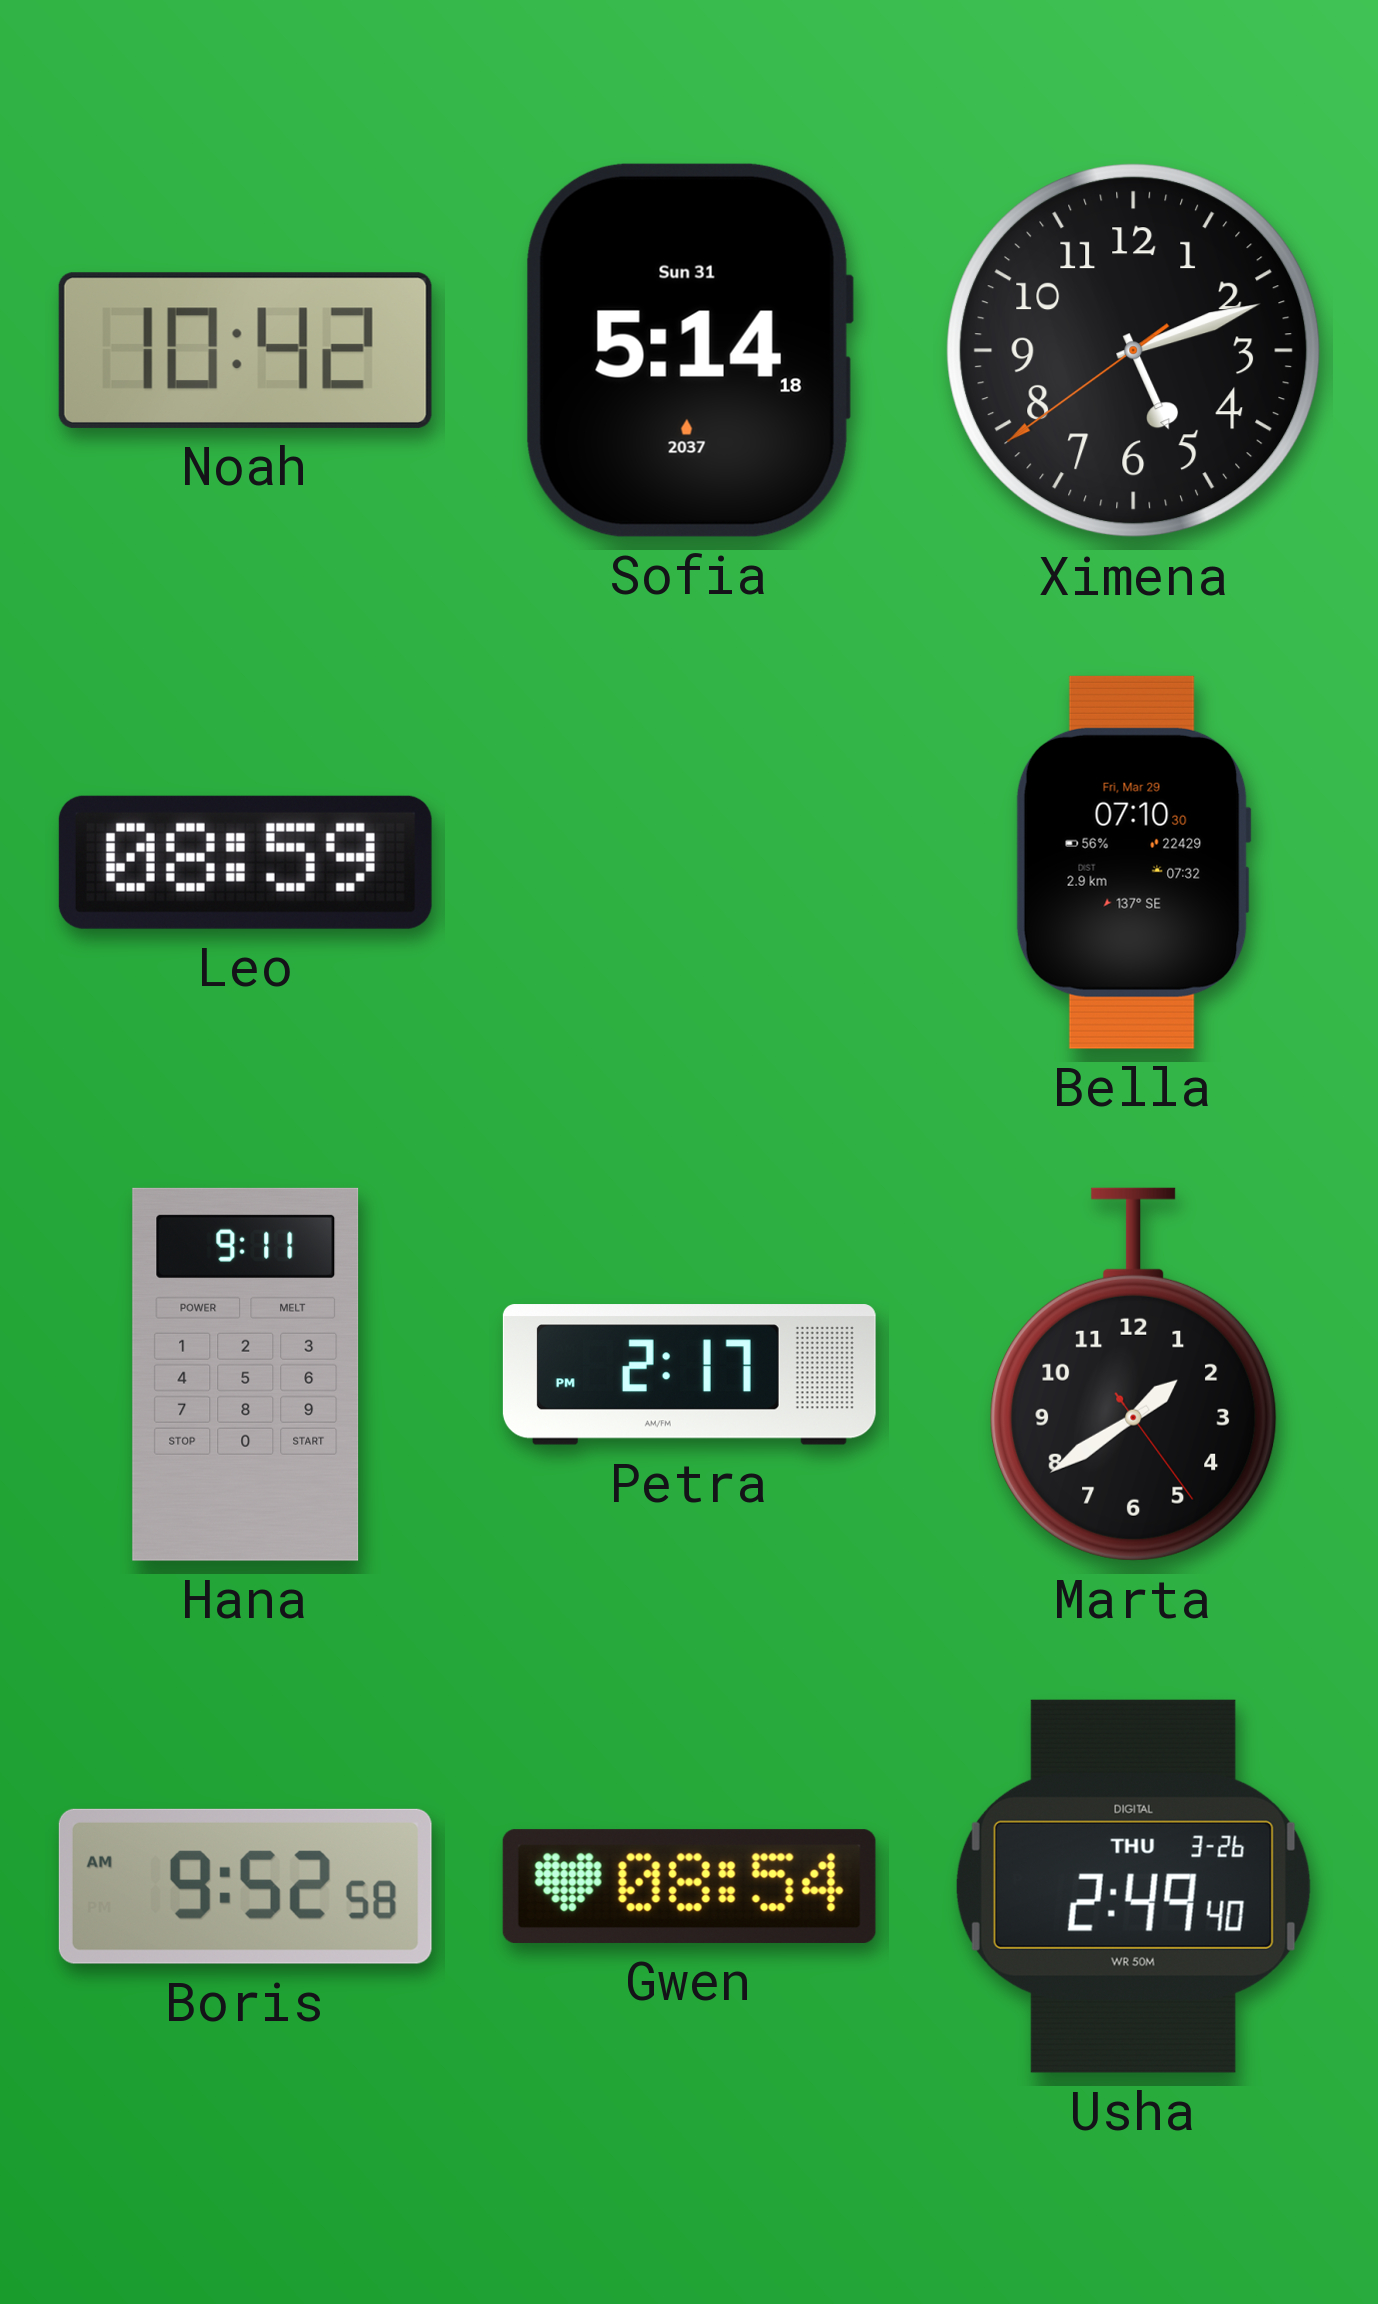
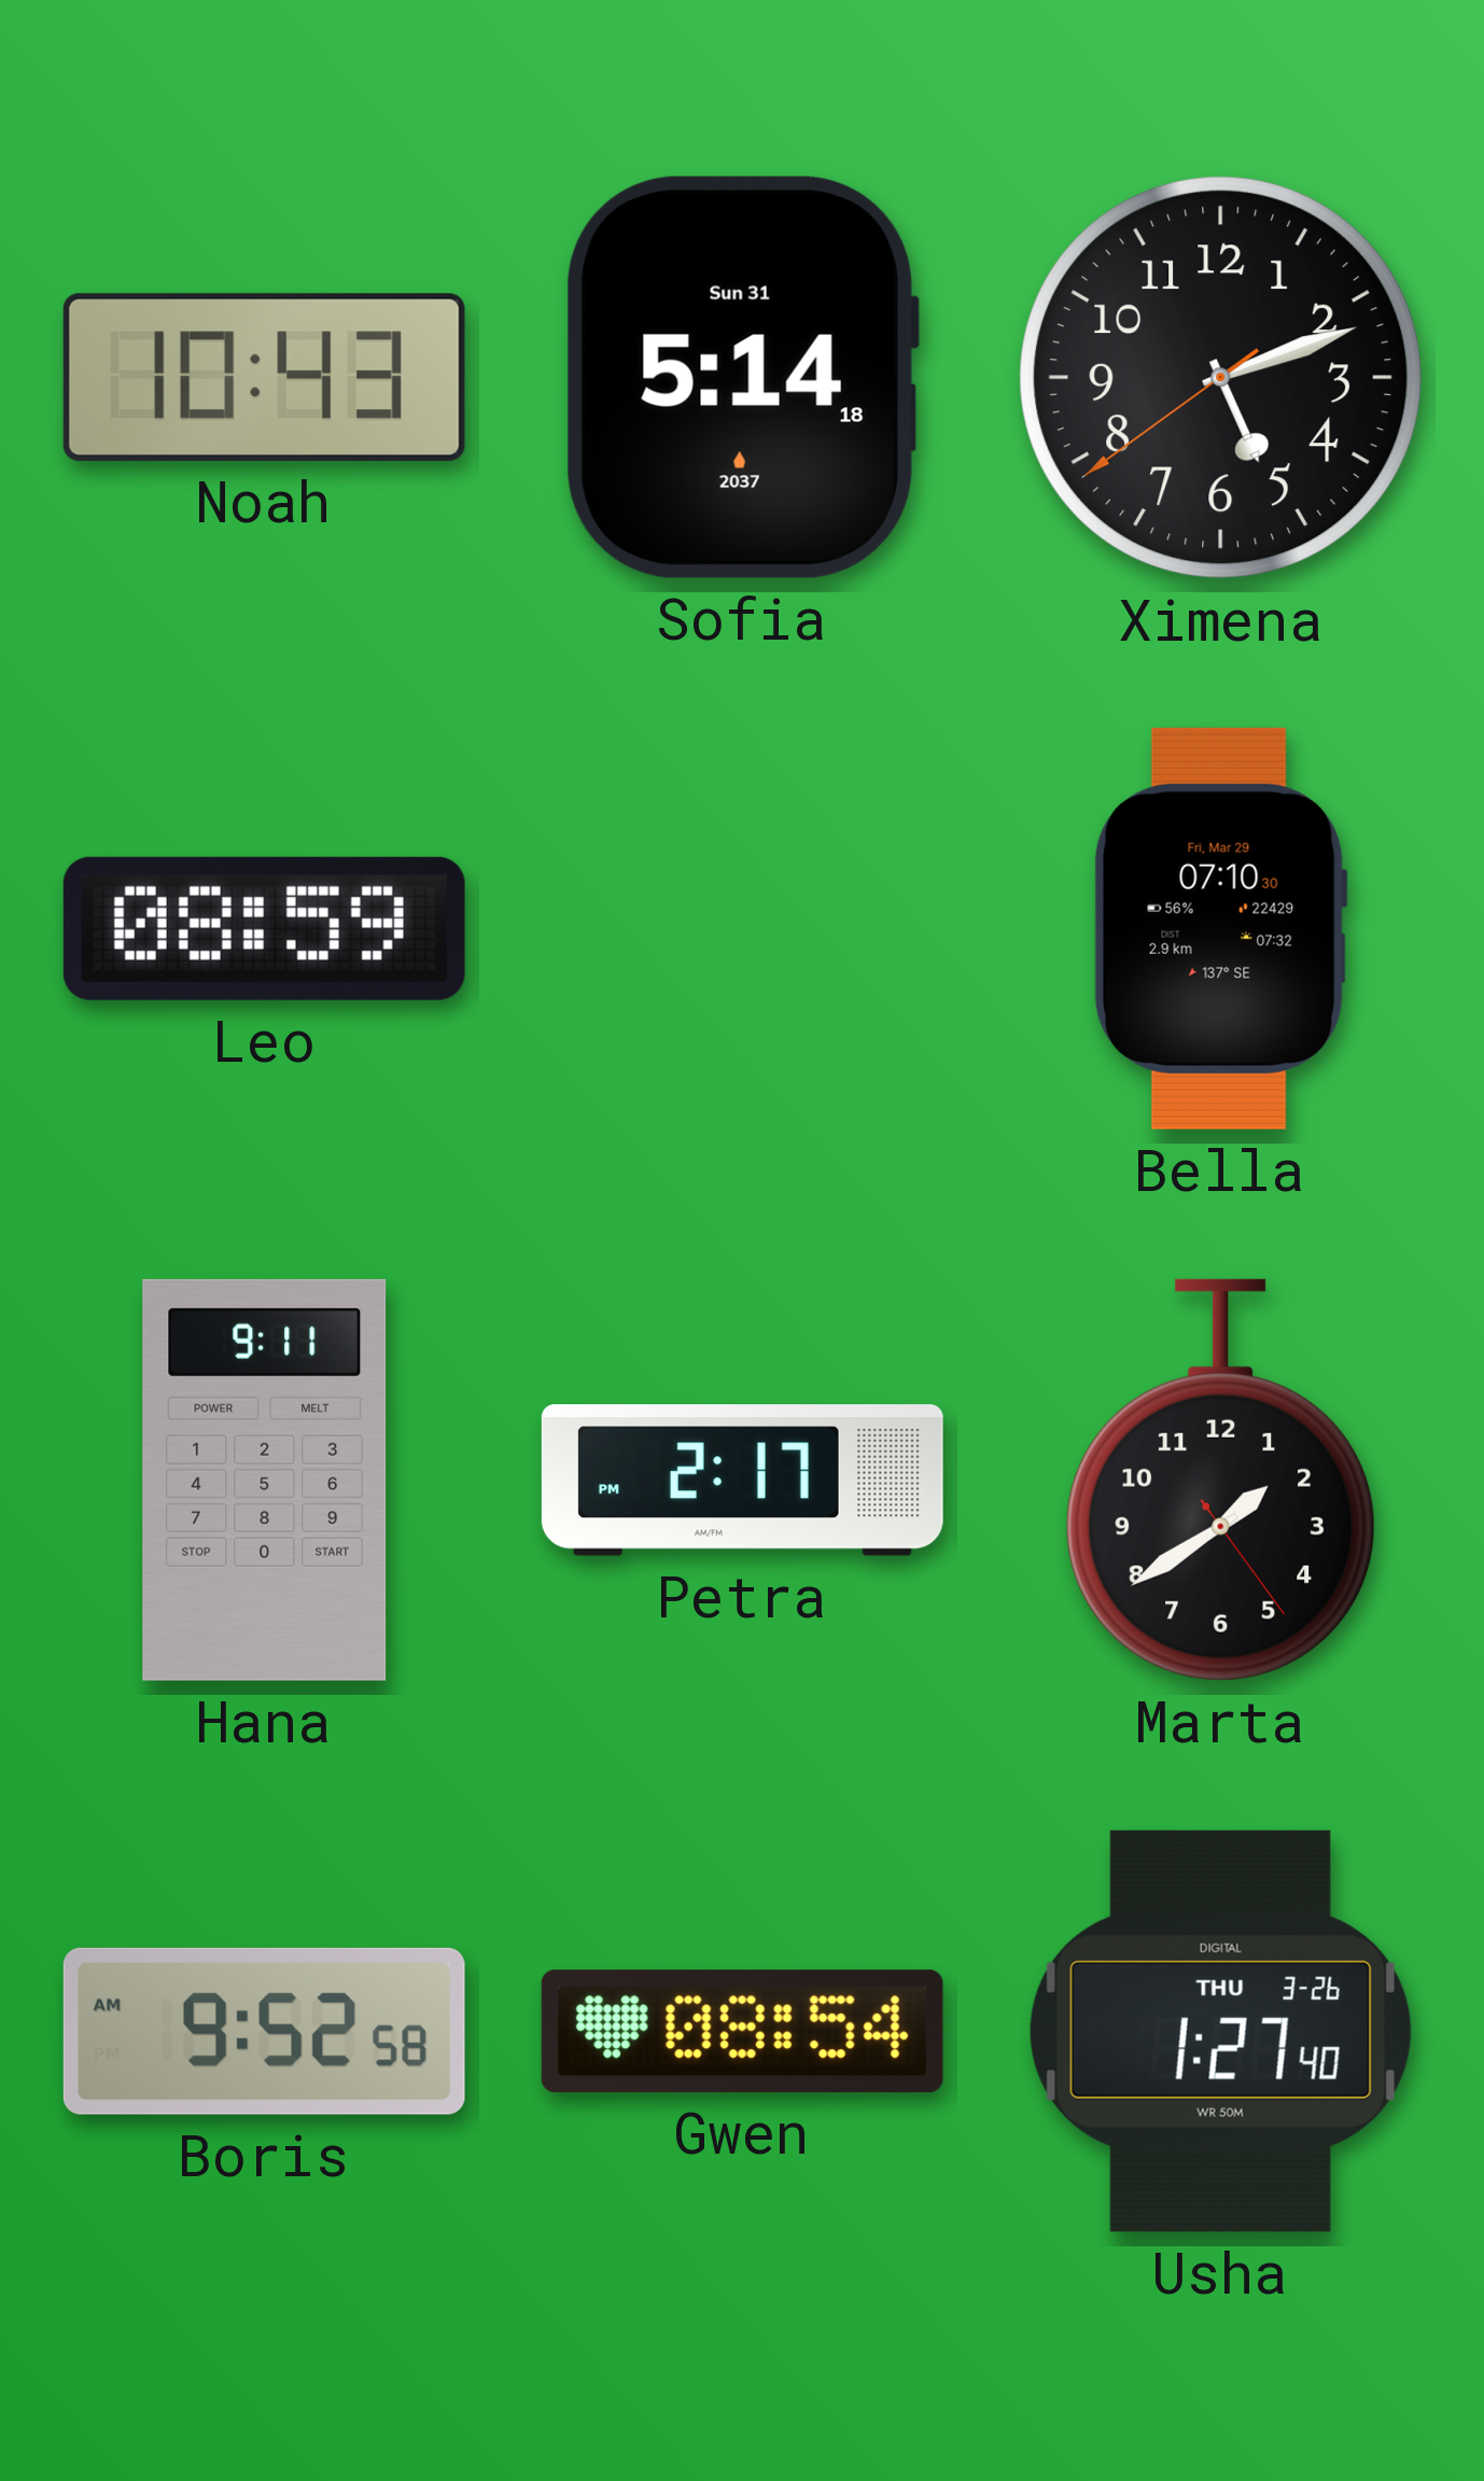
Noah: 10:42 -> 10:43 (264, 377)
Usha: 2:49 -> 1:27 (1220, 2031)
